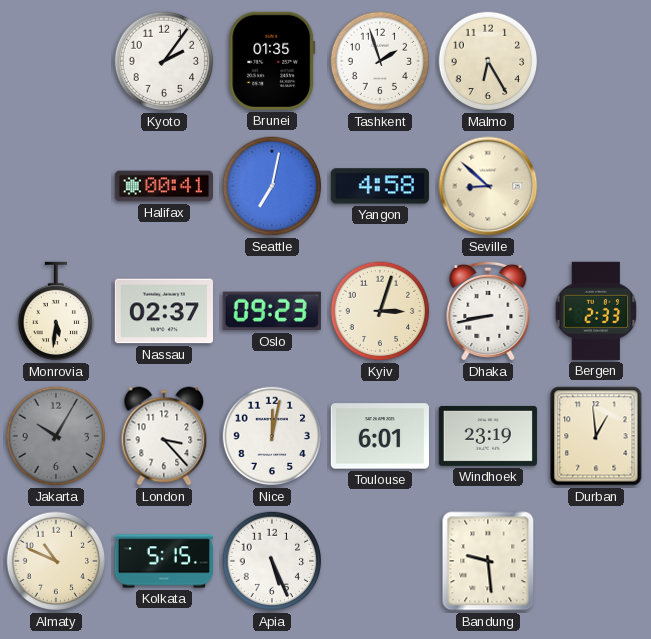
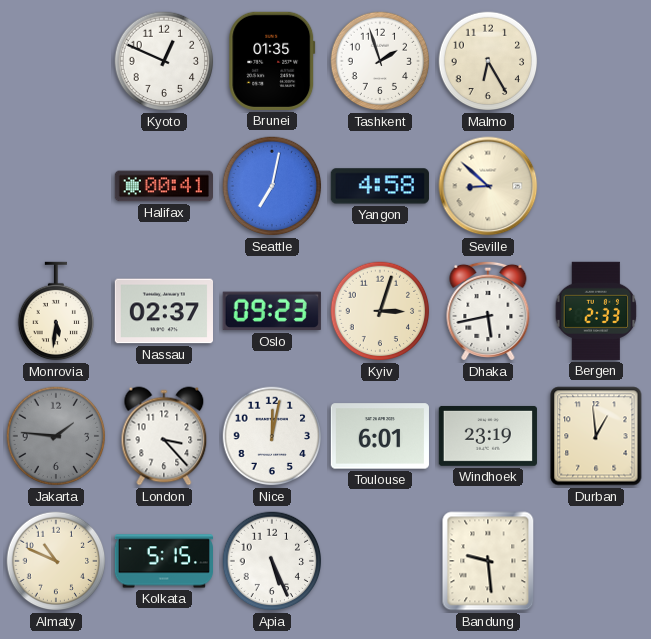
Kyoto: 2:06 -> 12:49 (164, 61)
Dhaka: 8:43 -> 5:43 (488, 311)
Jakarta: 10:05 -> 1:46 (56, 436)
